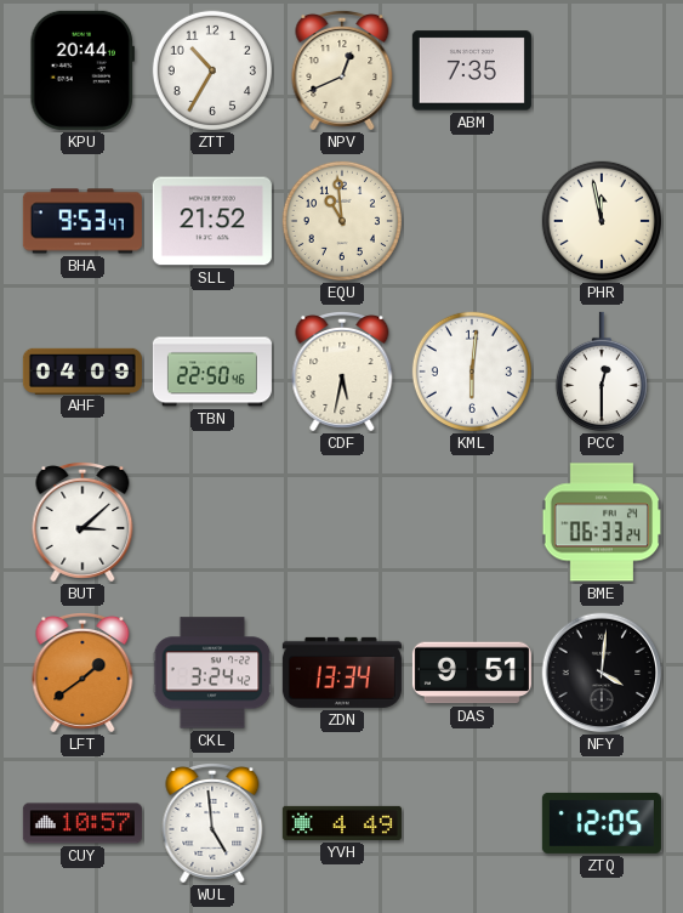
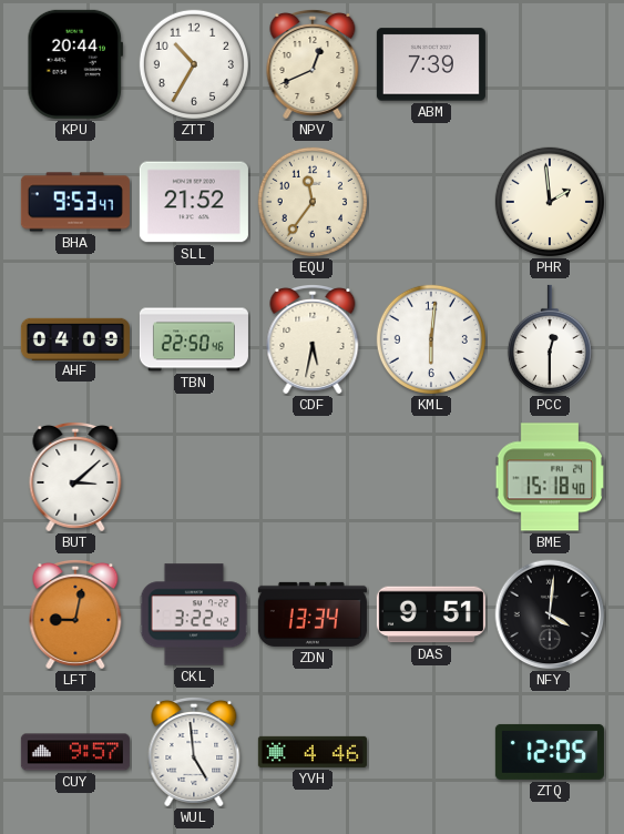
ABM: 7:35 -> 7:39 (431, 64)
EQU: 10:59 -> 11:36 (313, 202)
PHR: 11:58 -> 1:59 (550, 202)
BME: 06:33 -> 15:18 (550, 477)
LFT: 1:39 -> 9:02 (75, 616)
CKL: 3:24 -> 3:22 (194, 614)
CUY: 10:57 -> 9:57 (75, 752)
YVH: 4:49 -> 4:46 (313, 752)
